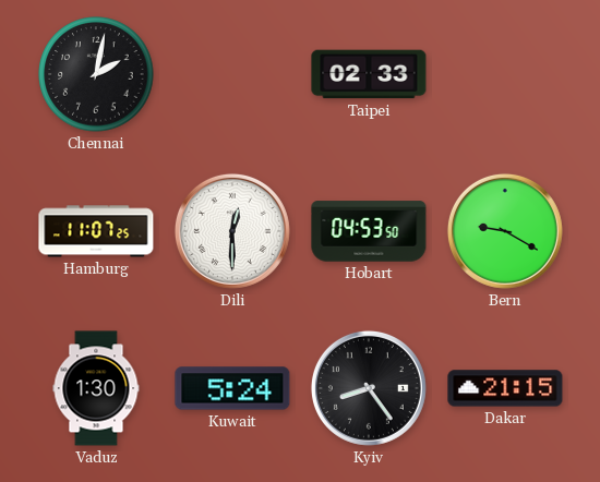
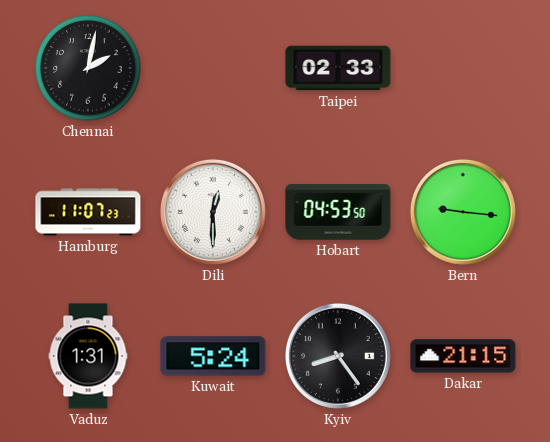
Hamburg: 11:07:25 -> 11:07:23 (88, 212)
Bern: 9:20 -> 9:16 (463, 212)
Vaduz: 1:30 -> 1:31 (88, 356)
